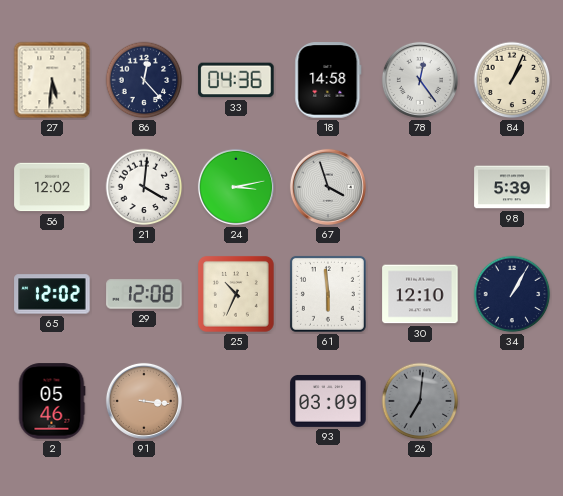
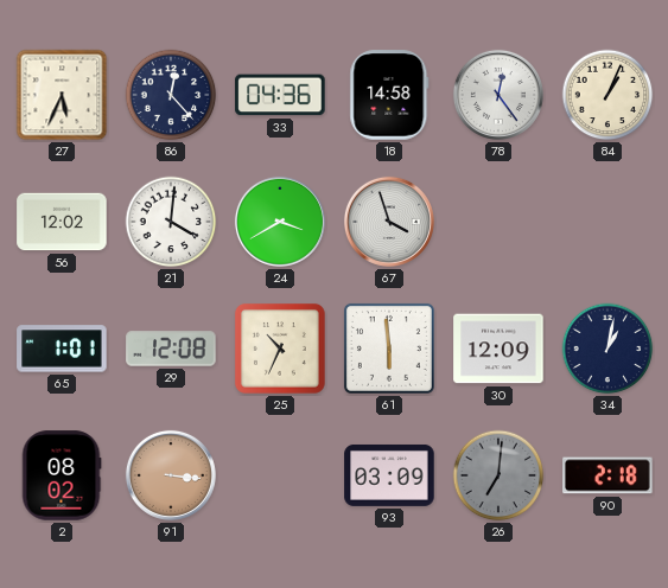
27: 5:31 -> 5:34 (62, 95)
24: 3:13 -> 3:40 (280, 222)
98: 5:39 -> none (512, 187)
65: 12:02 -> 1:01 (62, 349)
30: 12:10 -> 12:09 (498, 349)
34: 1:05 -> 1:02 (607, 349)
2: 05:46 -> 08:02 (62, 475)
90: none -> 2:18 (607, 475)
